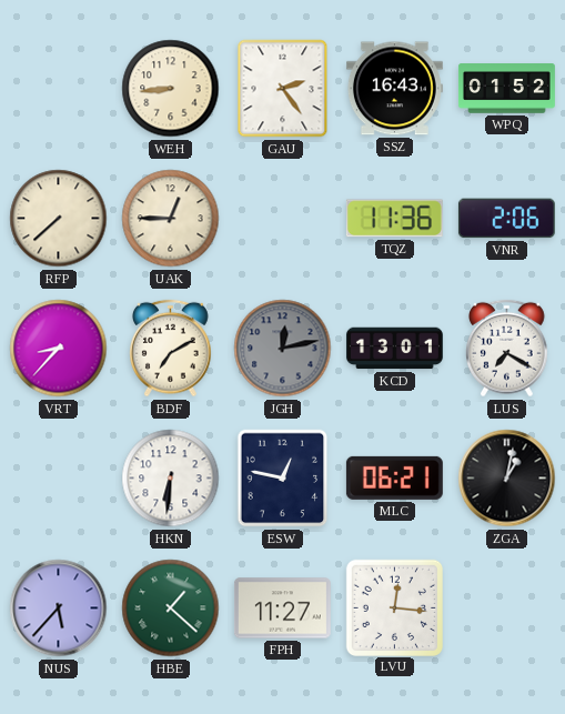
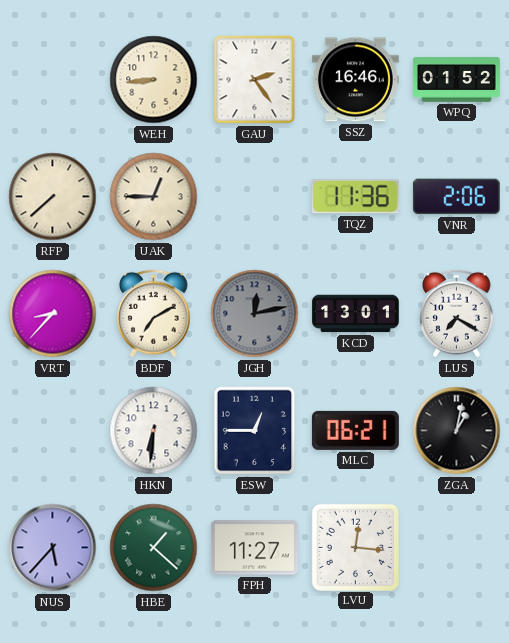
SSZ: 16:43 -> 16:46 (355, 80)
ESW: 12:47 -> 12:45 (255, 431)
